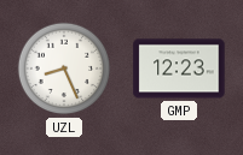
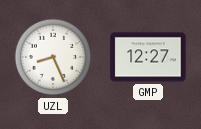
GMP: 12:23 -> 12:27 (148, 57)
